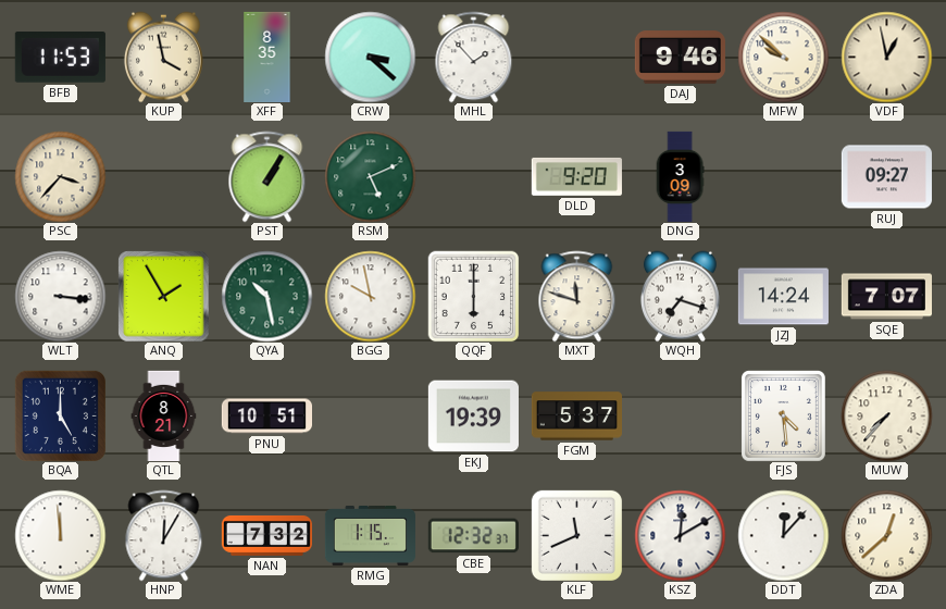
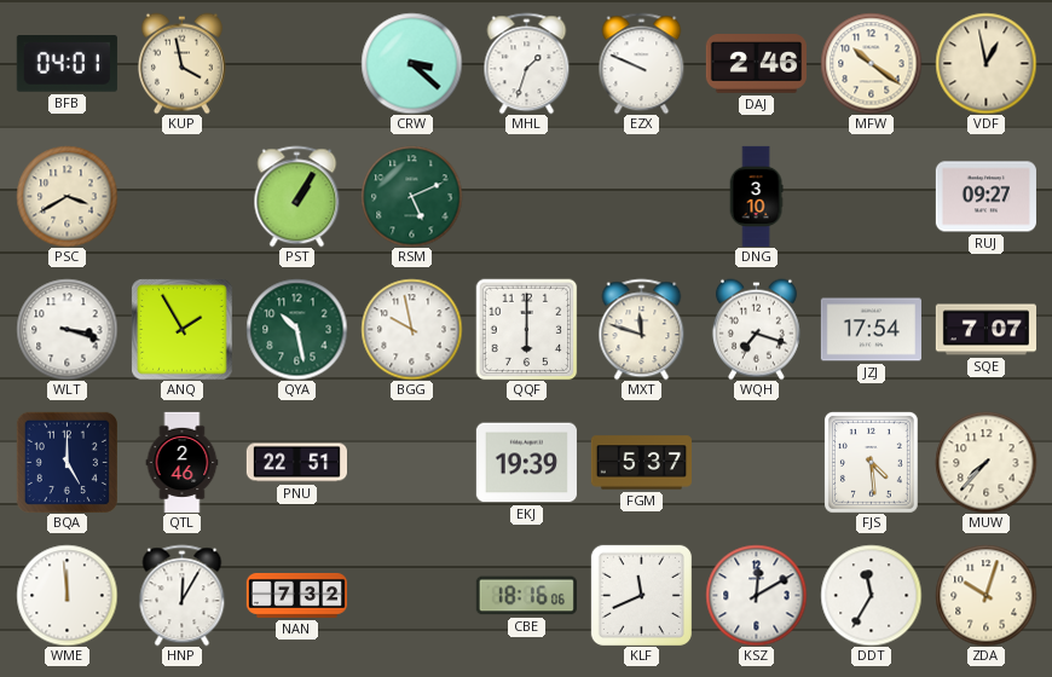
BFB: 11:53 -> 04:01 (67, 64)
XFF: 8:35 -> none (267, 57)
MHL: 1:53 -> 1:33 (527, 63)
EZX: none -> 9:49 (642, 63)
DAJ: 9:46 -> 2:46 (756, 64)
MFW: 9:52 -> 10:21 (871, 63)
PSC: 3:37 -> 3:40 (67, 196)
DLD: 9:20 -> none (576, 176)
DNG: 3:09 -> 3:10 (756, 196)
WLT: 3:16 -> 3:18 (67, 329)
JZJ: 14:24 -> 17:54 (871, 330)
QTL: 8:21 -> 2:46 (183, 462)
PNU: 10:51 -> 22:51 (296, 463)
RMG: 1:15 -> none (370, 535)
CBE: 12:32 -> 18:16 (526, 596)
DDT: 12:07 -> 11:35 (871, 595)
ZDA: 12:38 -> 10:03 (985, 595)
